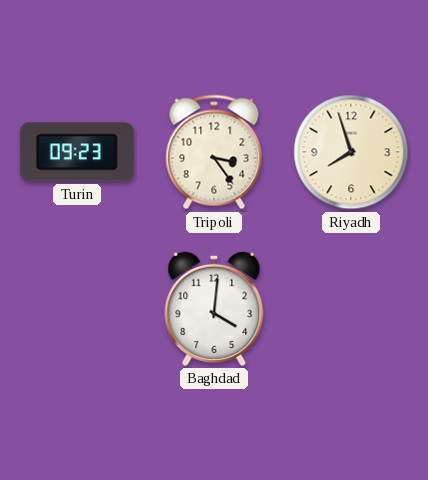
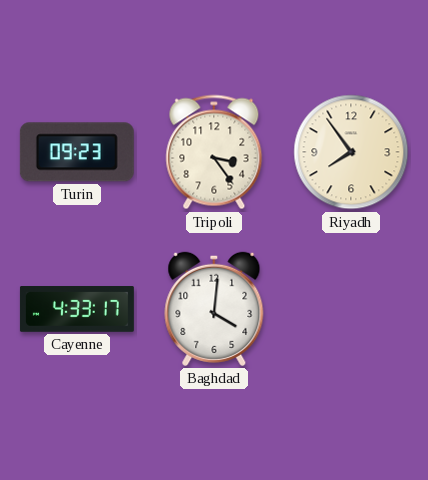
Riyadh: 7:57 -> 7:54 (351, 152)
Cayenne: none -> 4:33 (77, 310)
